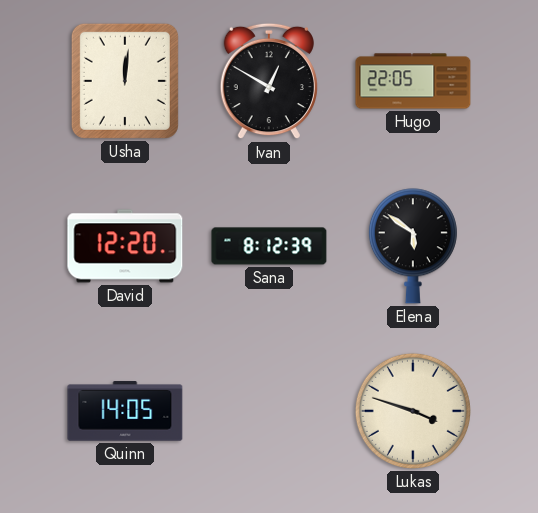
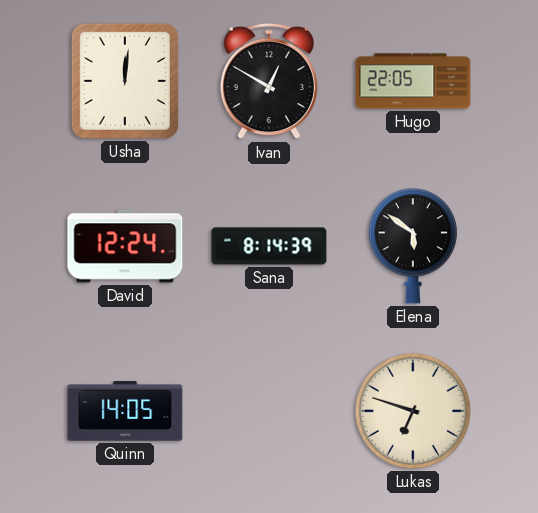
David: 12:20 -> 12:24 (125, 246)
Sana: 8:12 -> 8:14 (269, 246)
Lukas: 3:48 -> 6:48 (413, 411)
